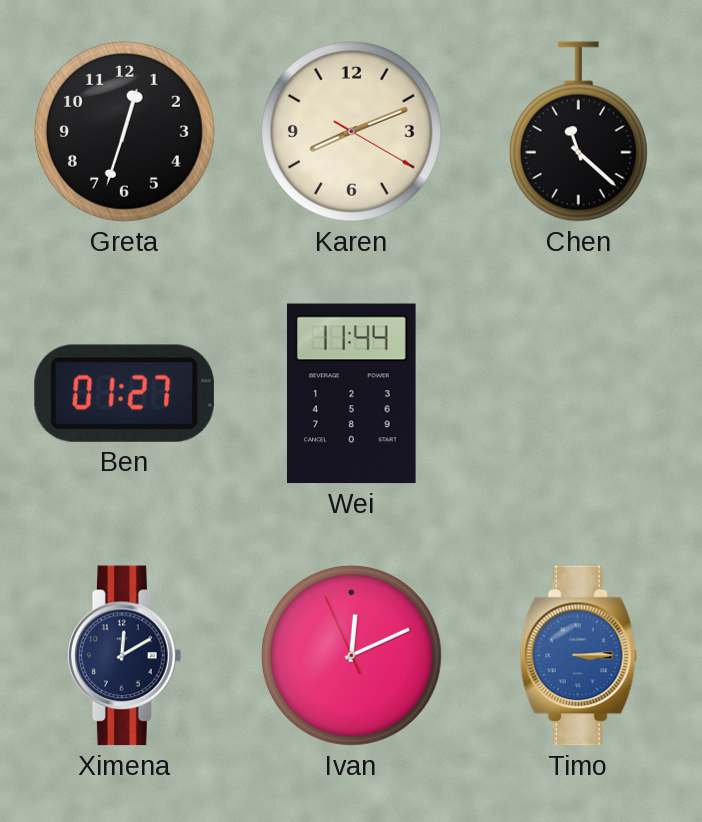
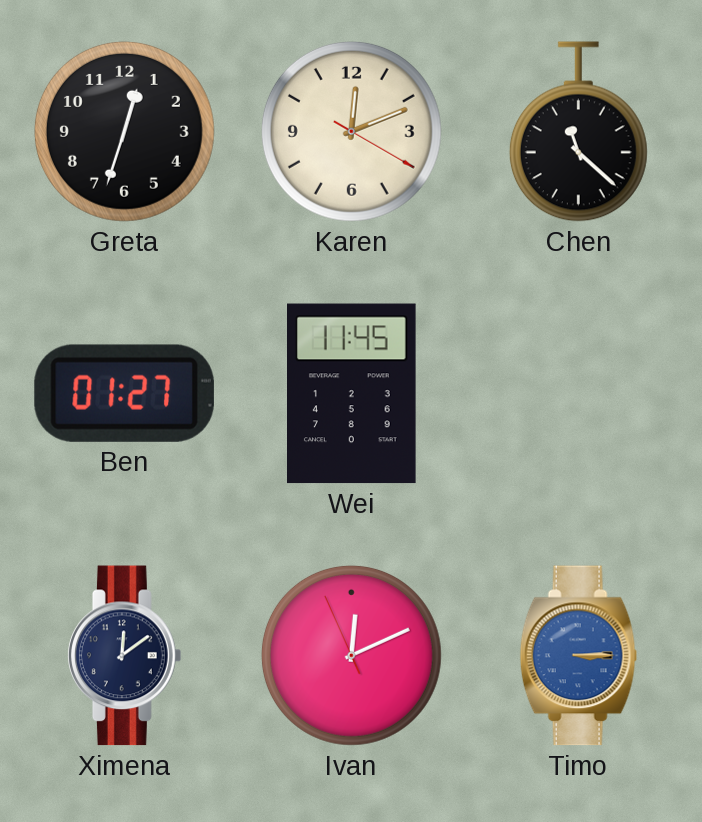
Karen: 8:11 -> 12:11 (351, 131)
Wei: 11:44 -> 11:45 (352, 394)
Ximena: 12:10 -> 12:09 (125, 656)
